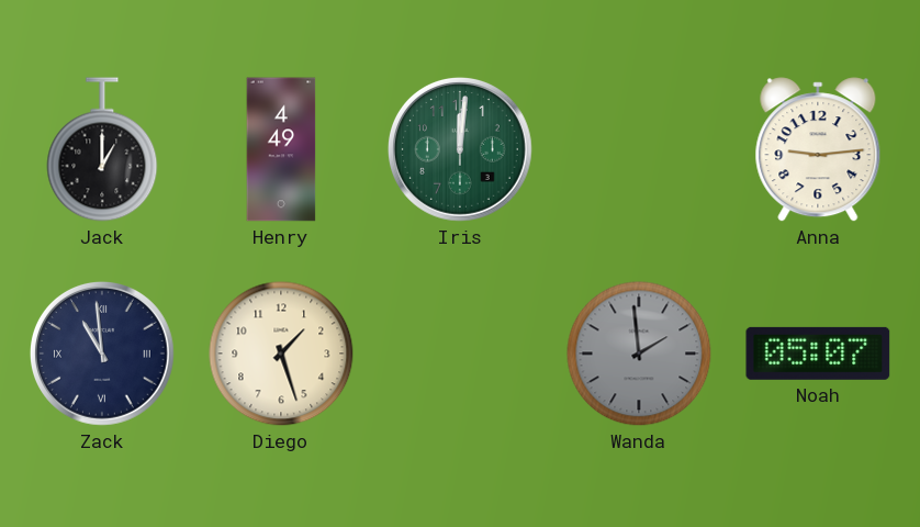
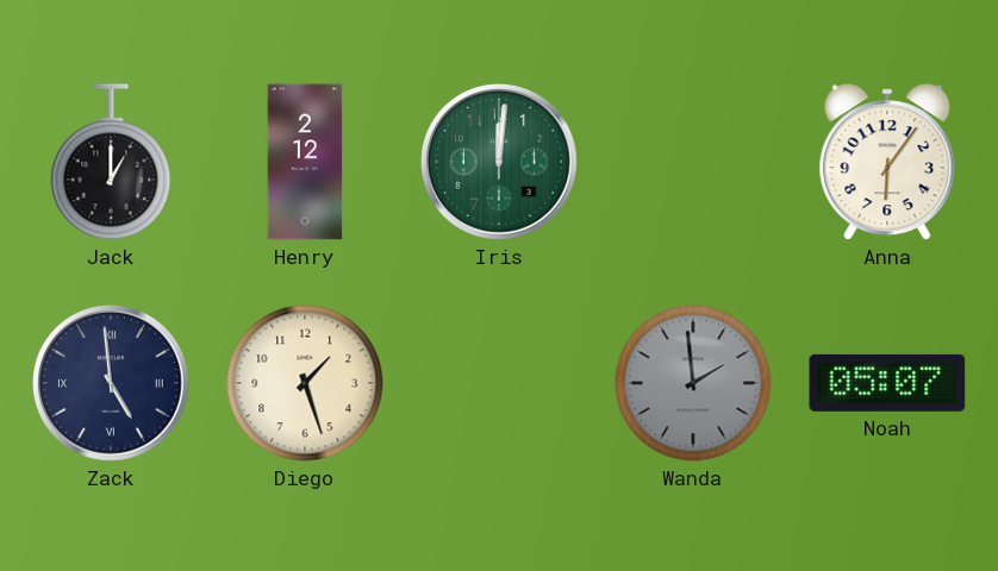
Henry: 4:49 -> 2:12 (305, 162)
Anna: 9:14 -> 6:06 (887, 162)
Zack: 10:59 -> 4:59 (111, 383)
